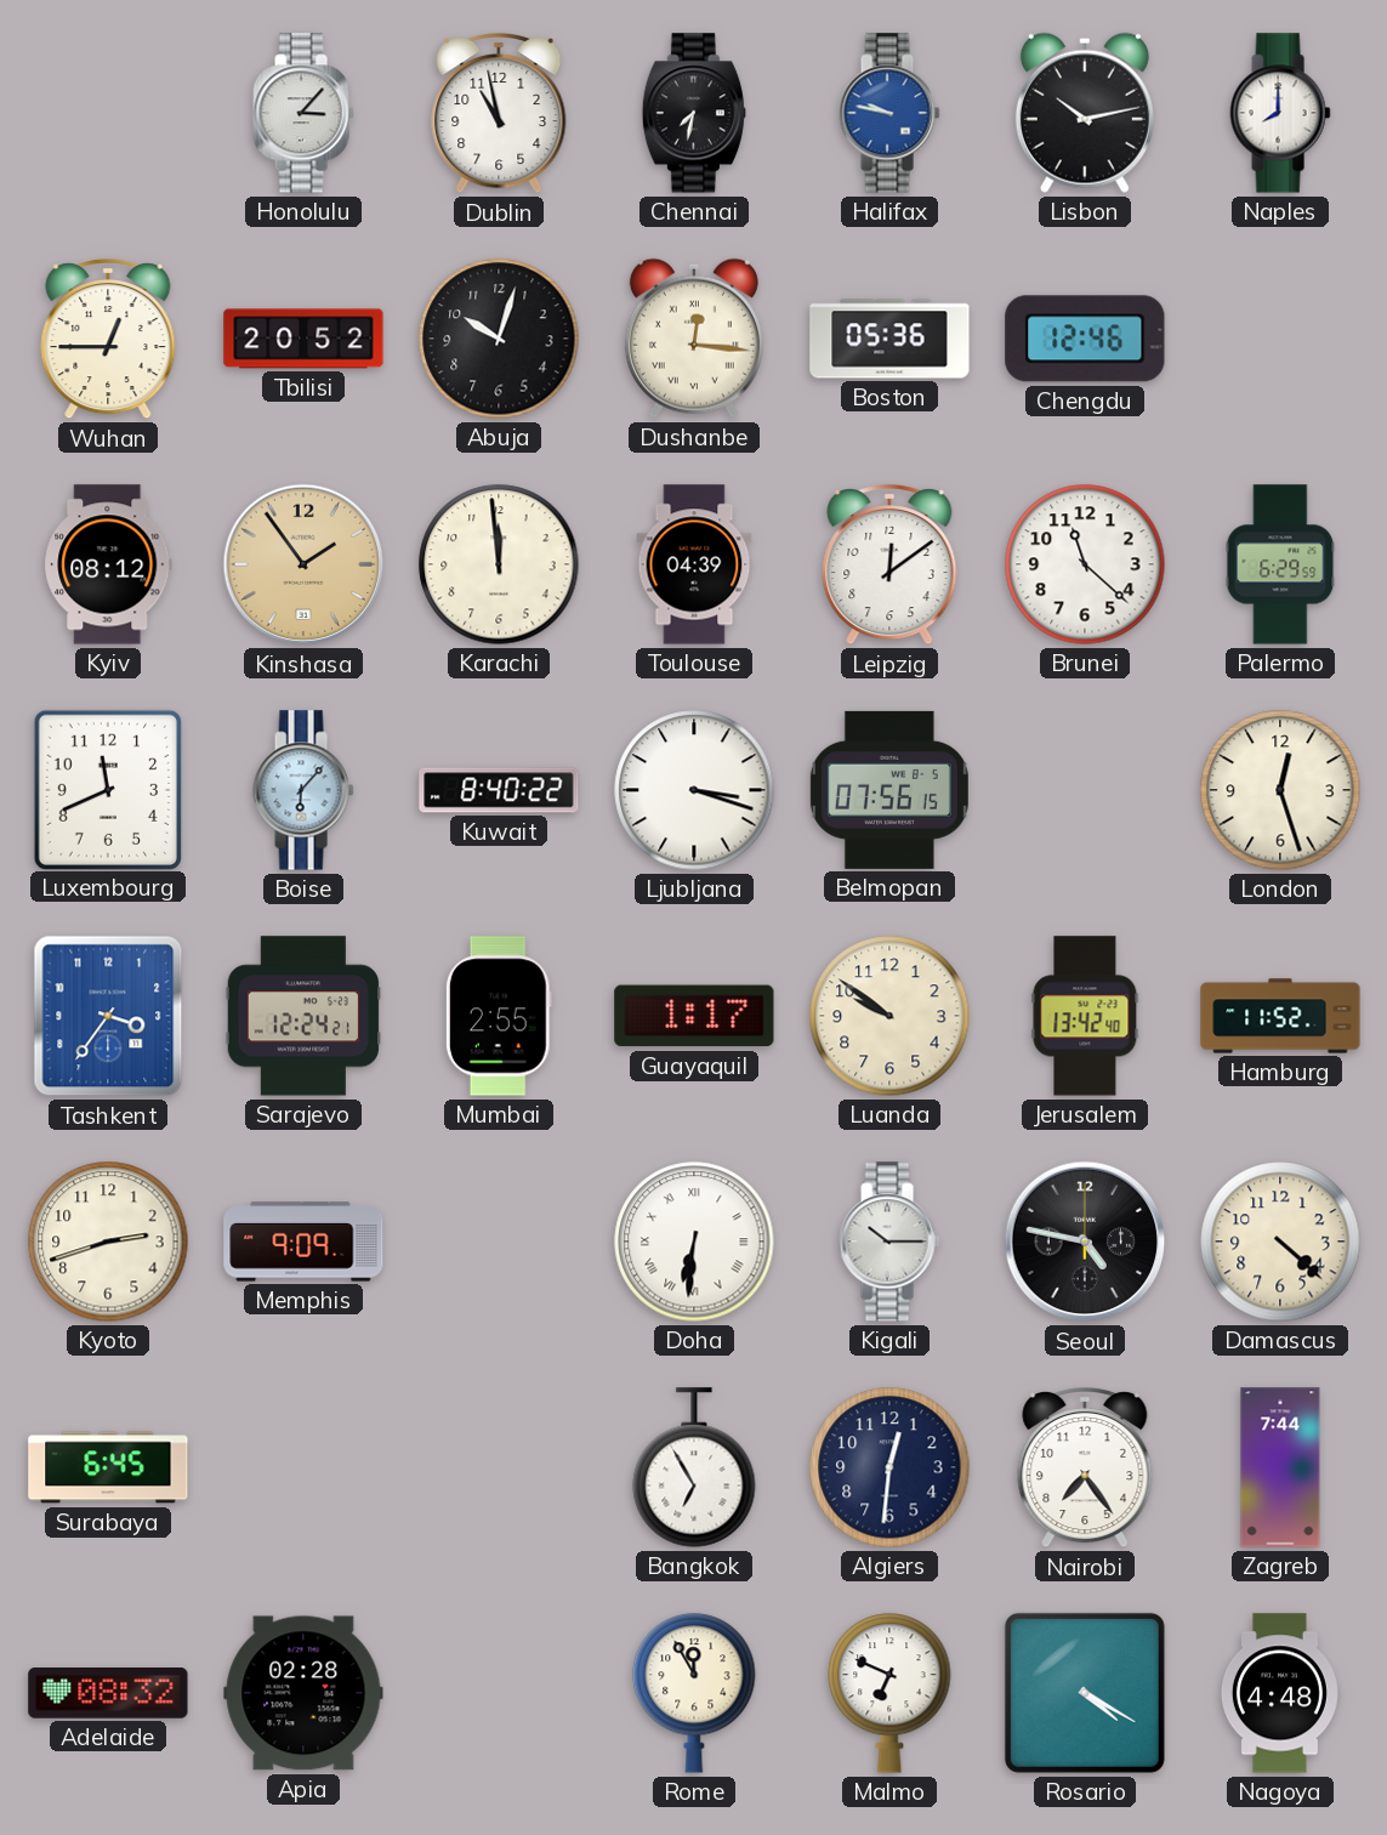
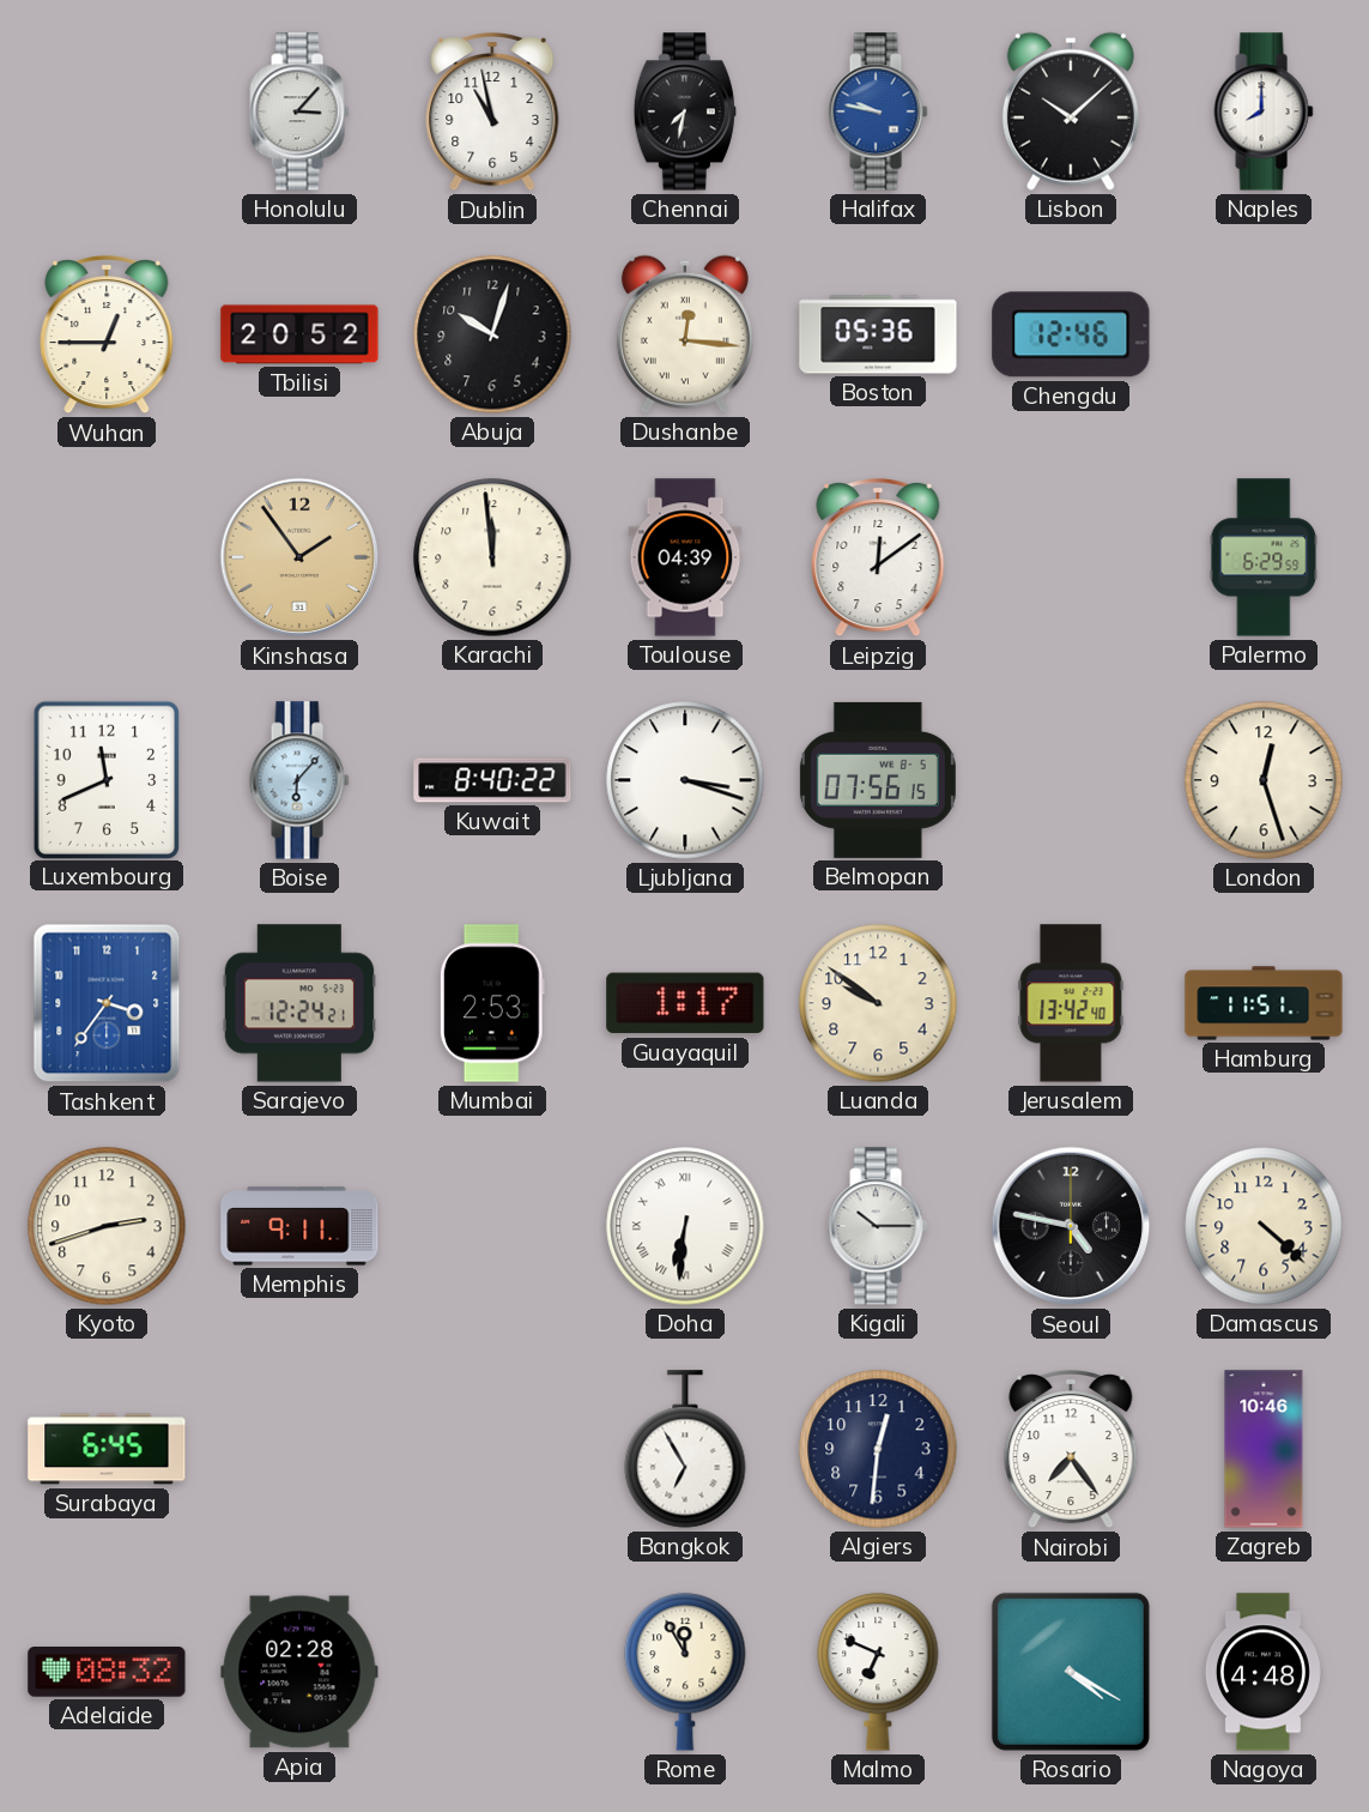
Lisbon: 10:13 -> 10:08 (1071, 111)
Kyiv: 08:12 -> none (108, 564)
Brunei: 11:22 -> none (1085, 564)
Mumbai: 2:55 -> 2:53 (492, 1003)
Hamburg: 11:52 -> 11:51 (1264, 1003)
Memphis: 9:09 -> 9:11 (299, 1226)
Zagreb: 7:44 -> 10:46 (1264, 1449)
